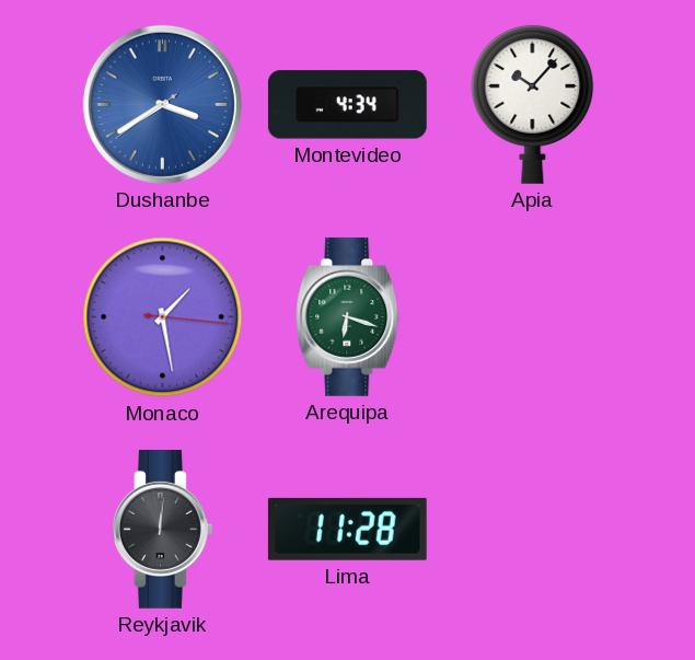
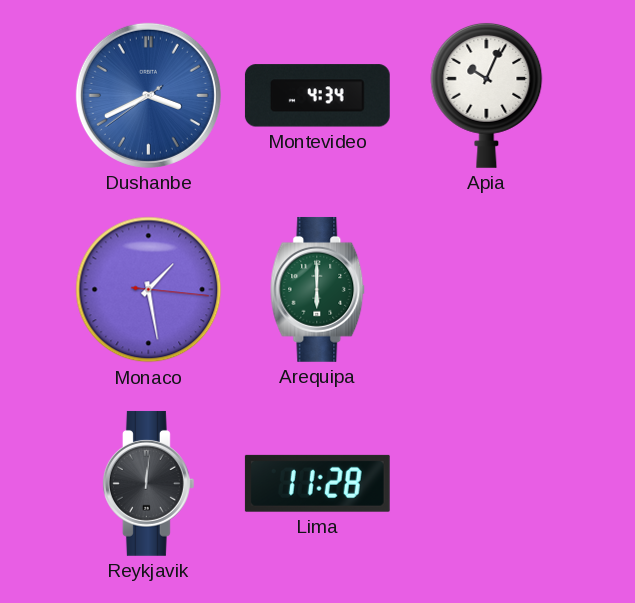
Dushanbe: 3:39 -> 3:40 (148, 95)
Apia: 10:07 -> 10:04 (487, 95)
Arequipa: 6:18 -> 6:00 (318, 289)
